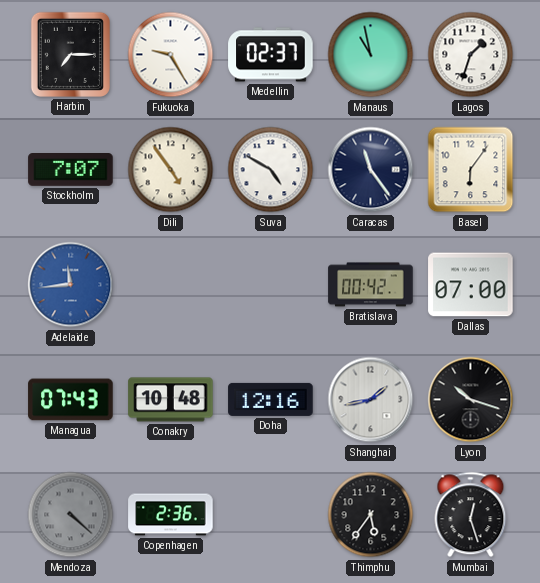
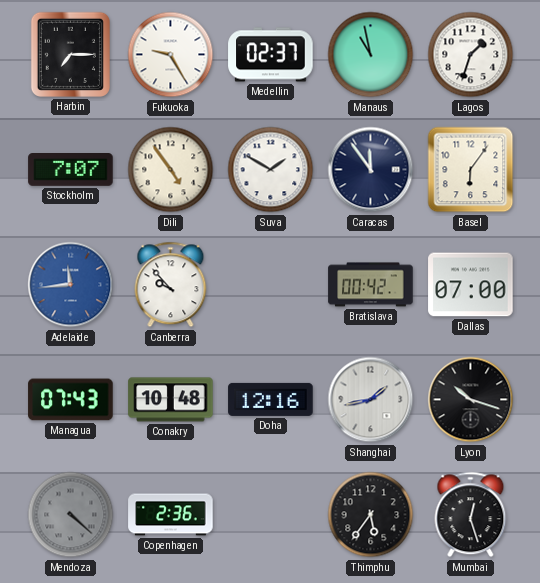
Suva: 4:50 -> 1:50 (271, 170)
Caracas: 11:24 -> 11:54 (371, 170)
Canberra: none -> 9:53 (171, 285)
